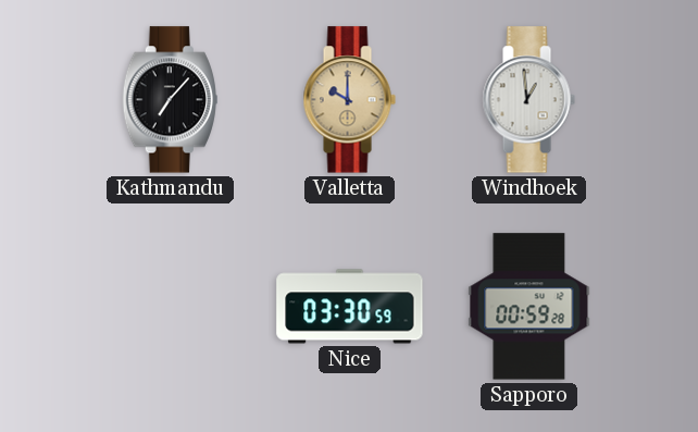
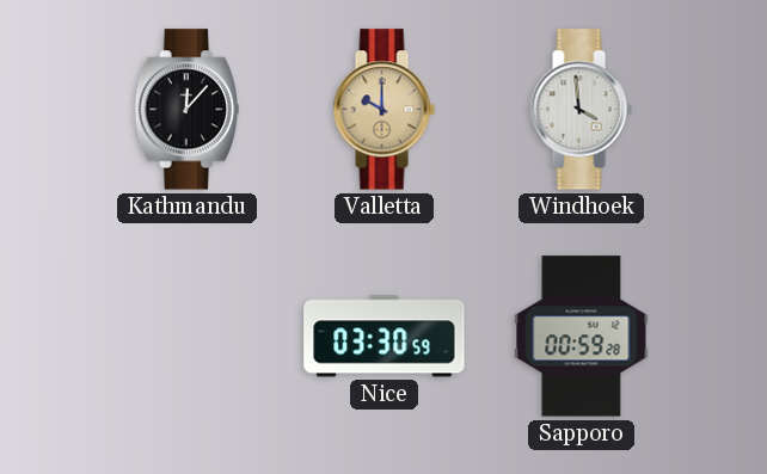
Kathmandu: 7:07 -> 12:07 (186, 110)
Windhoek: 12:59 -> 3:59 (581, 110)
